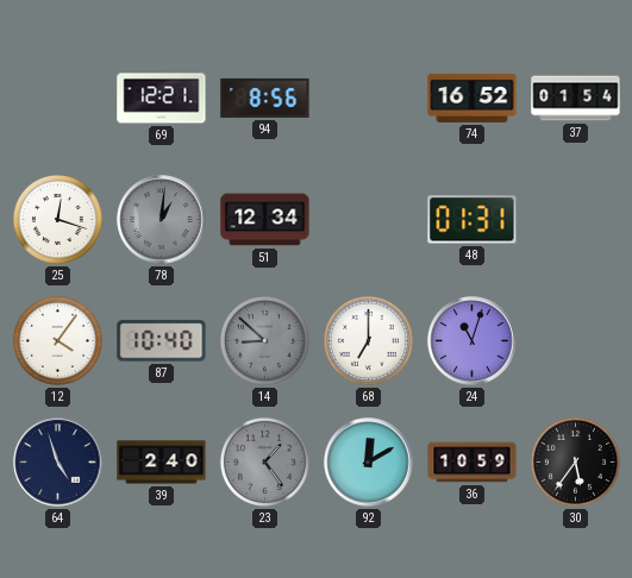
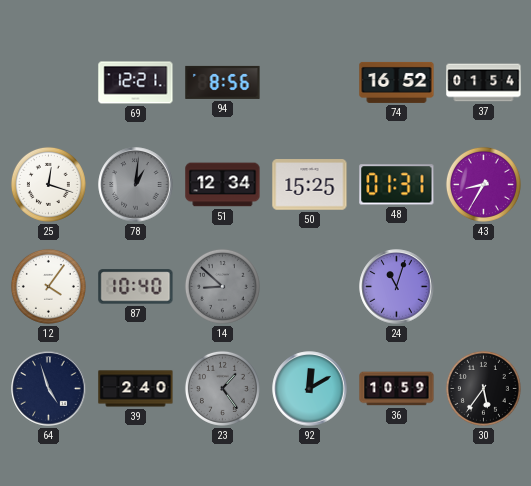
50: none -> 15:25 (310, 185)
43: none -> 8:35 (483, 184)
68: 7:00 -> none (368, 340)
